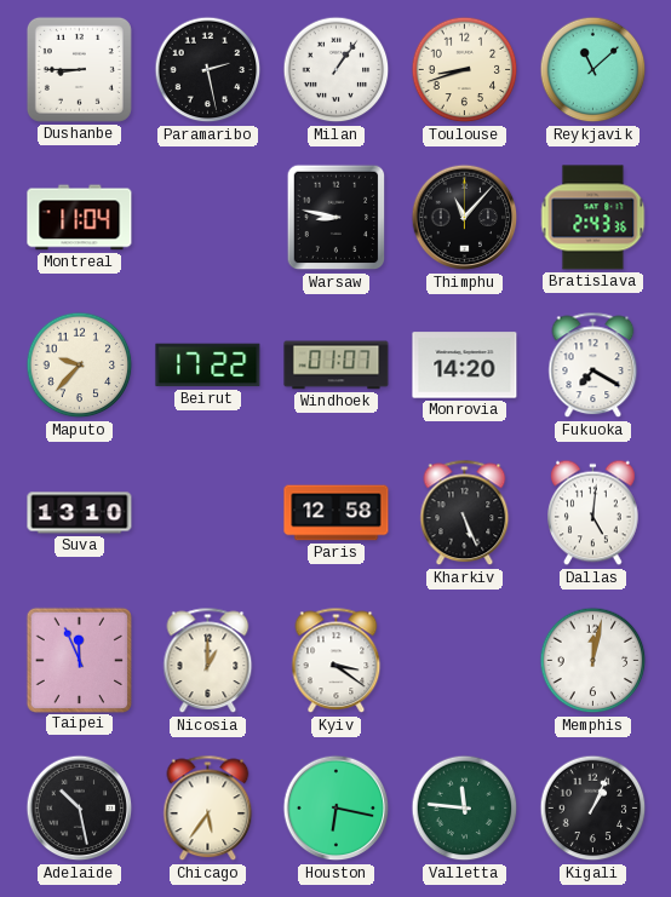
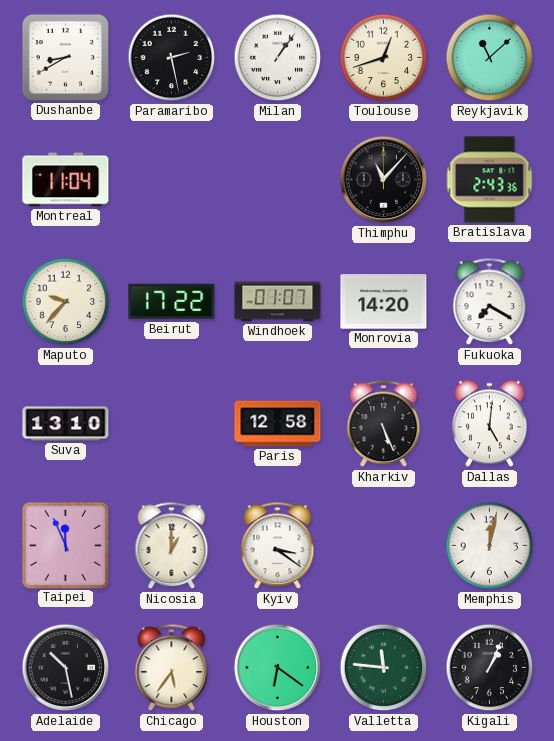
Dushanbe: 8:45 -> 8:40 (65, 57)
Toulouse: 8:42 -> 12:42 (384, 58)
Warsaw: 8:47 -> none (337, 218)
Houston: 6:17 -> 6:21 (278, 668)
